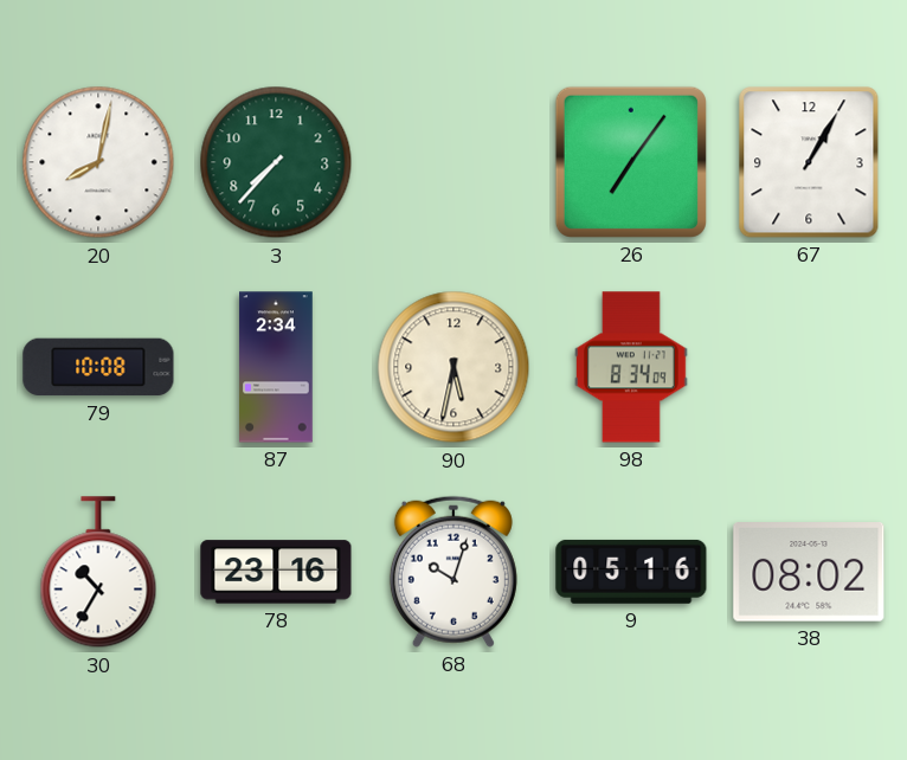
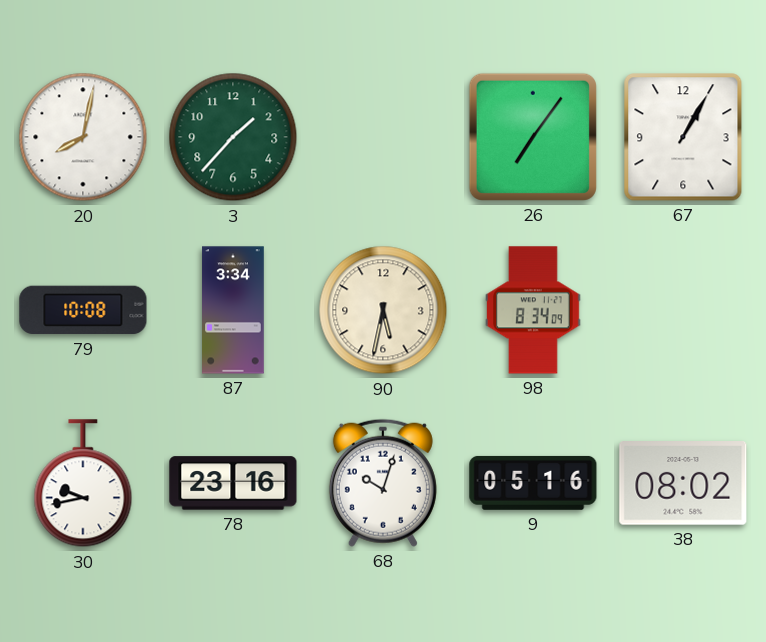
3: 7:37 -> 1:37 (233, 137)
87: 2:34 -> 3:34 (233, 310)
30: 10:35 -> 9:43 (83, 484)
